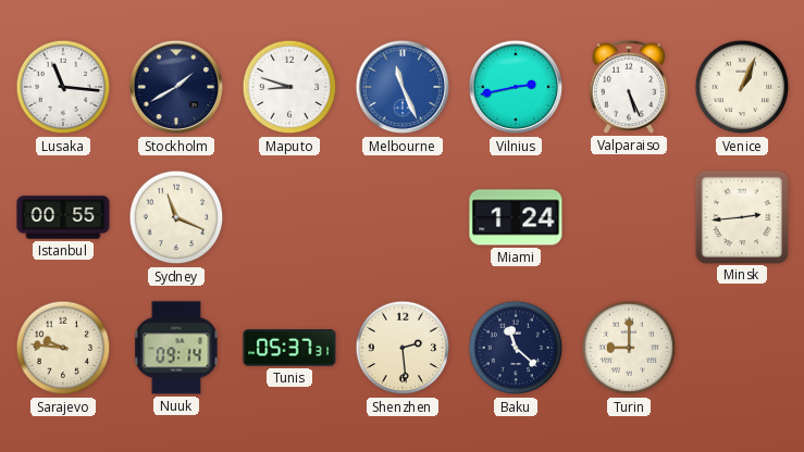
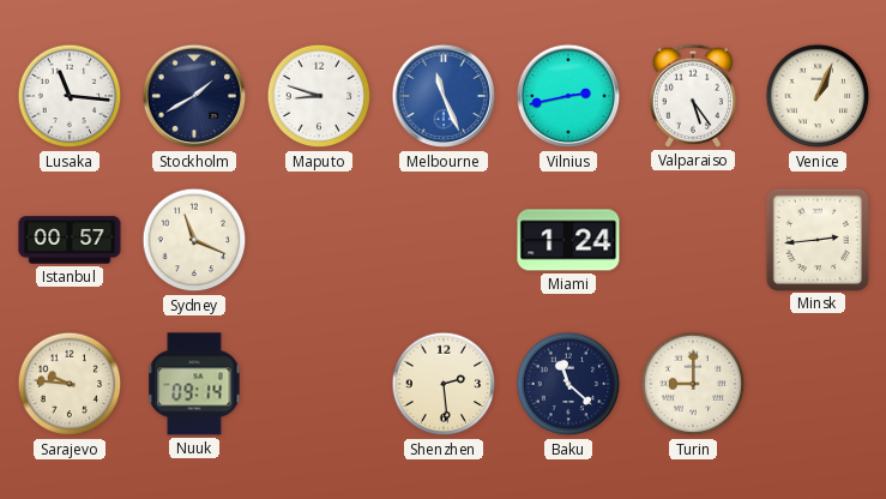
Valparaiso: 5:26 -> 5:24 (692, 96)
Istanbul: 00:55 -> 00:57 (70, 240)
Tunis: 05:37 -> none (289, 348)
